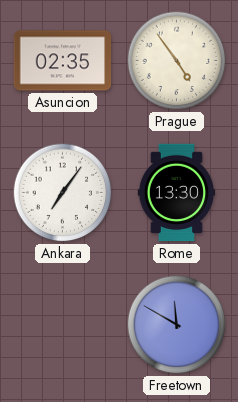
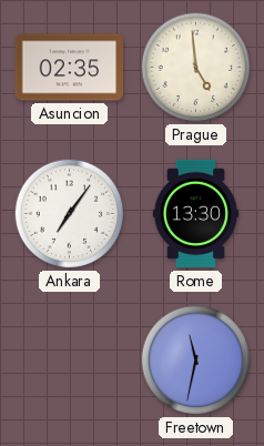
Prague: 4:54 -> 4:59 (196, 68)
Freetown: 11:50 -> 11:32 (196, 361)
